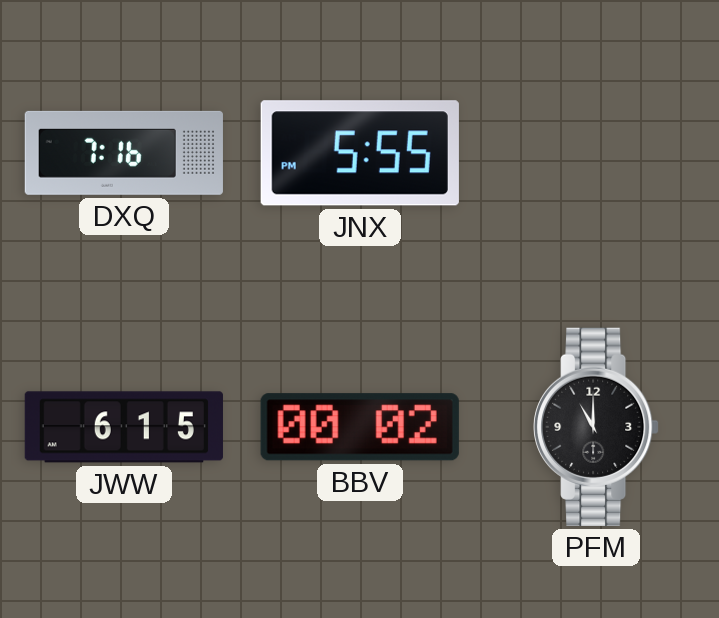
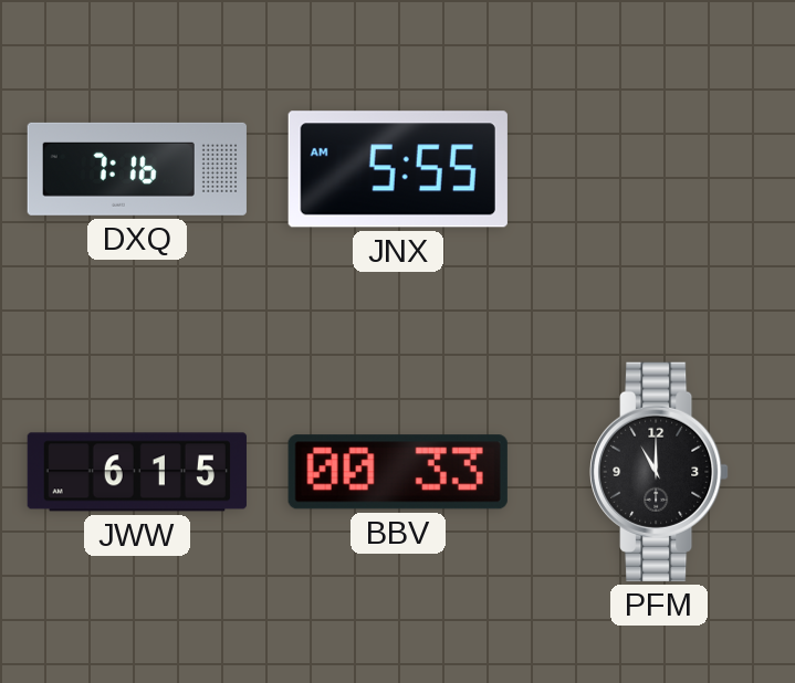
JNX: 5:55 PM -> 5:55 AM (398, 169)
BBV: 00:02 -> 00:33 (398, 472)
